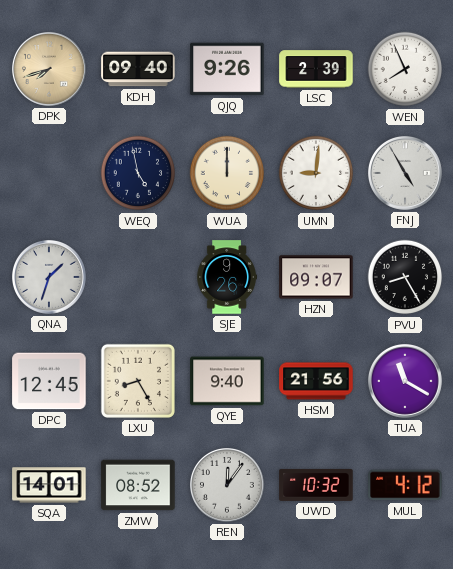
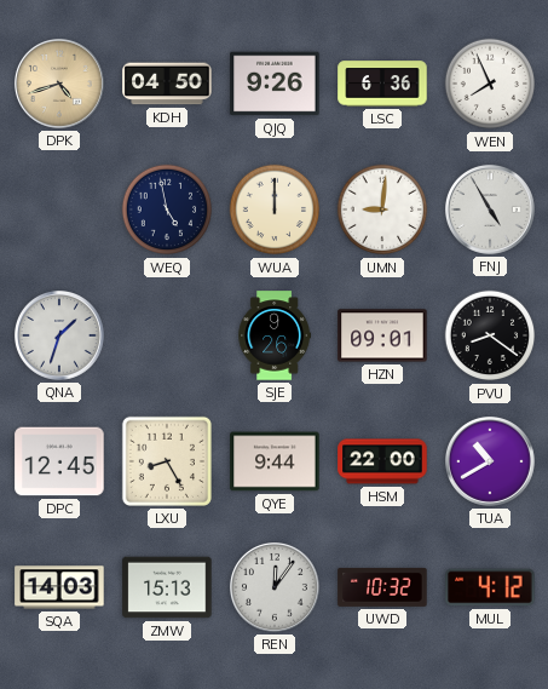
DPK: 7:42 -> 4:42 (60, 85)
KDH: 09:40 -> 04:50 (167, 84)
LSC: 2:39 -> 6:36 (382, 84)
HZN: 09:07 -> 09:01 (382, 335)
PVU: 8:25 -> 8:21 (490, 335)
QYE: 9:40 -> 9:44 (275, 461)
HSM: 21:56 -> 22:00 (382, 461)
TUA: 11:20 -> 10:40 (491, 463)
SQA: 14:01 -> 14:03 (59, 587)
ZMW: 08:52 -> 15:13 (167, 587)
